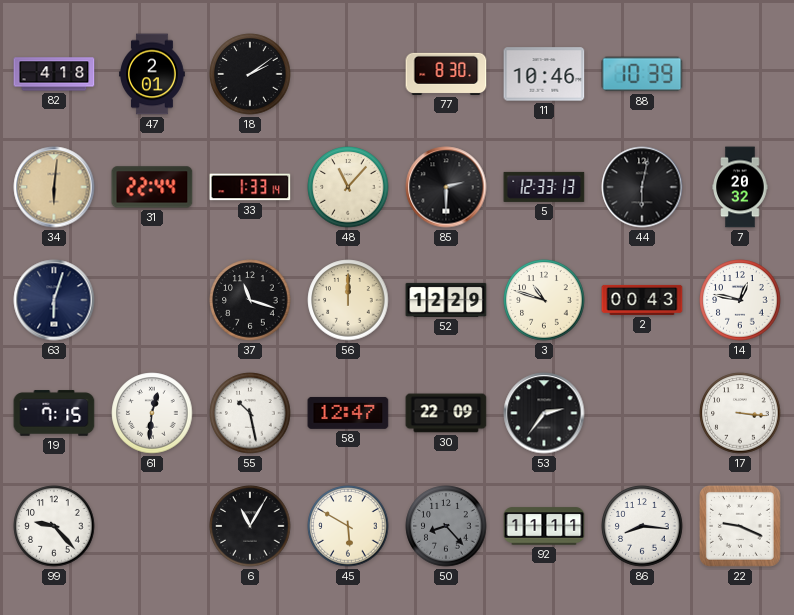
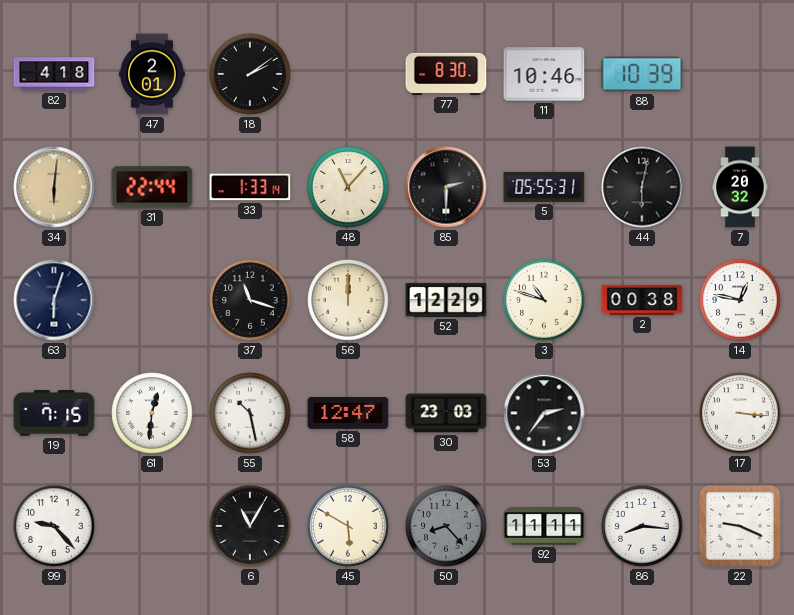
5: 12:33 -> 05:55 (544, 187)
2: 00:43 -> 00:38 (642, 300)
30: 22:09 -> 23:03 (446, 413)
